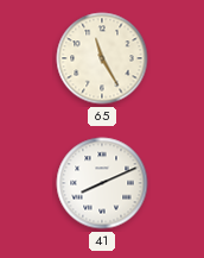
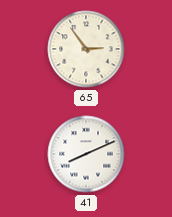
65: 11:25 -> 2:54 (86, 49)
